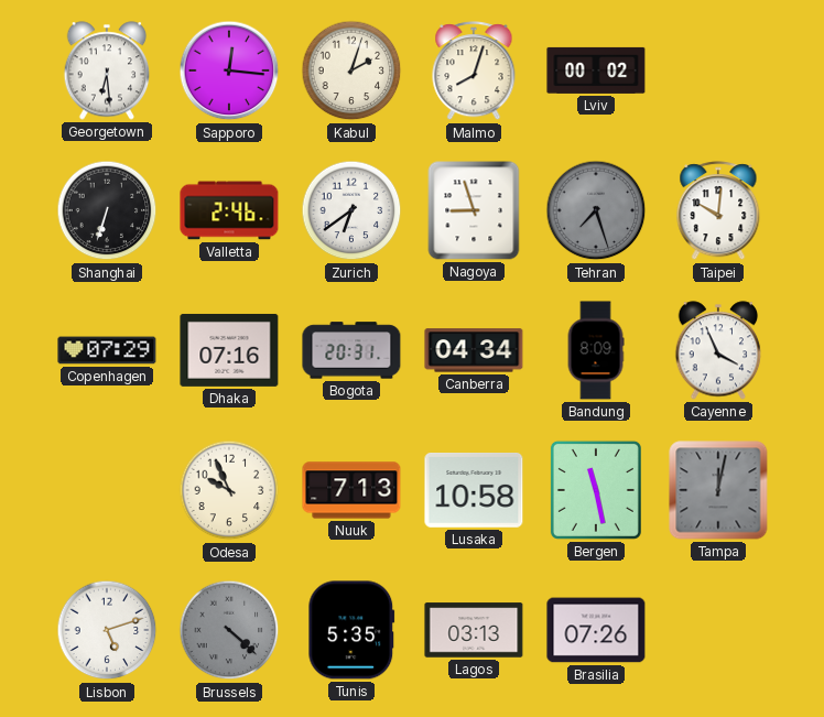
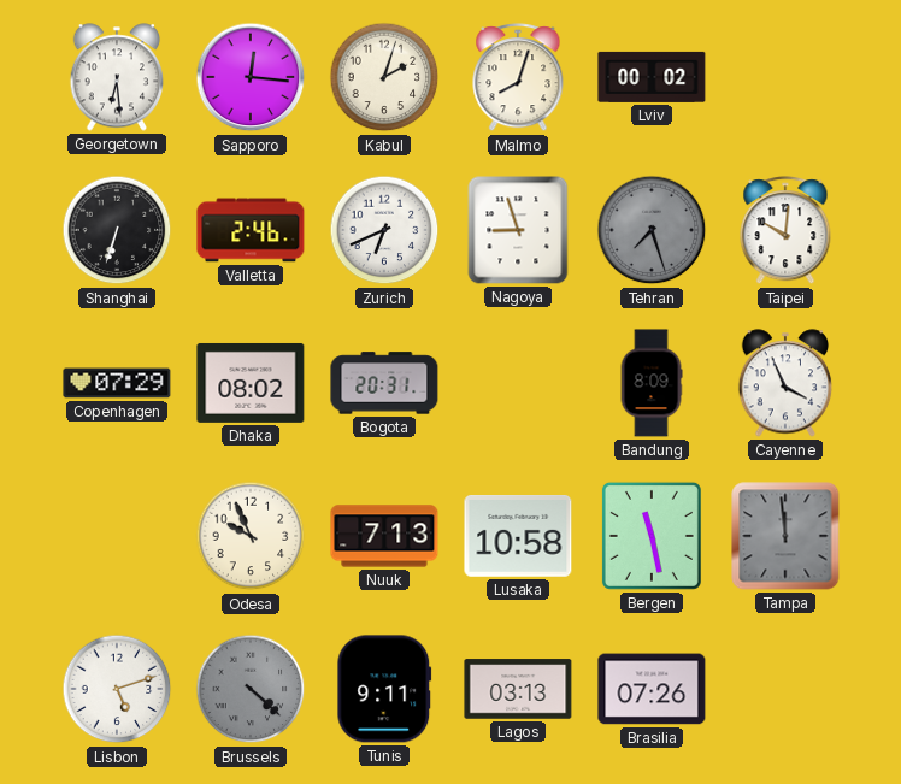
Zurich: 6:39 -> 6:41 (384, 230)
Dhaka: 07:16 -> 08:02 (251, 383)
Canberra: 04:34 -> none (474, 350)
Tampa: 12:02 -> 11:59 (785, 536)
Tunis: 5:35 -> 9:11 (384, 689)
